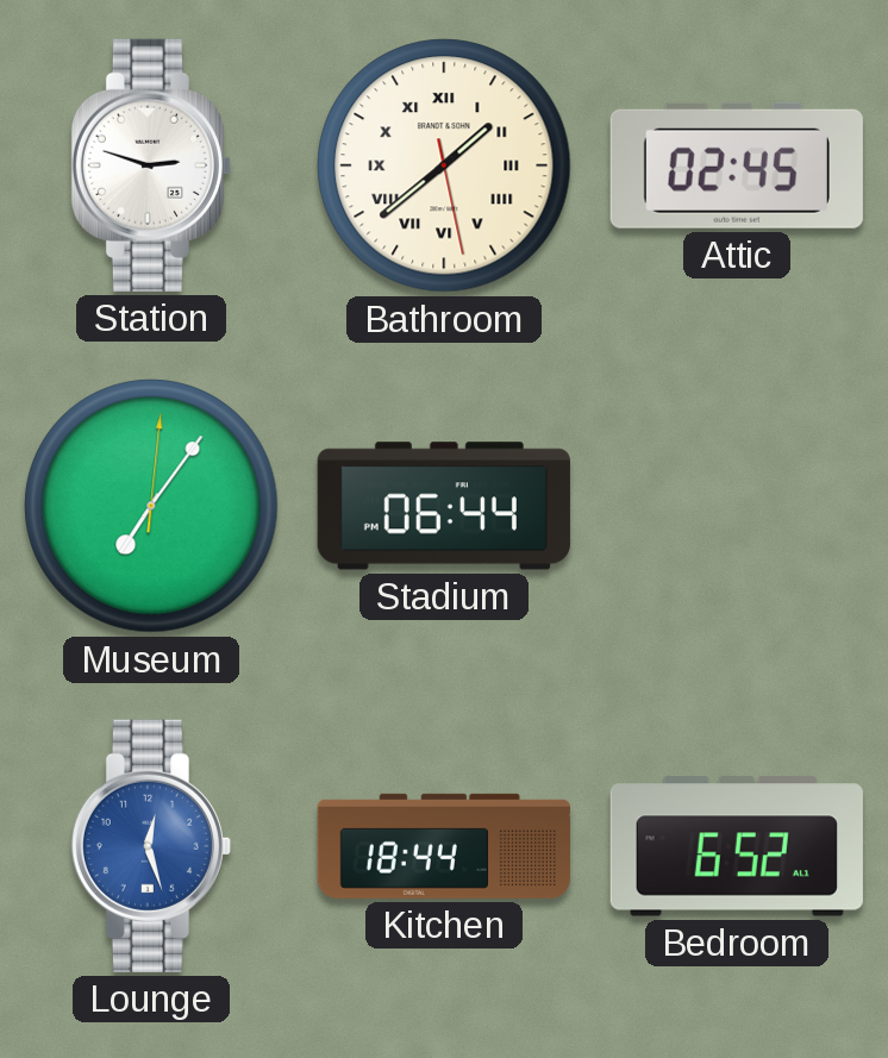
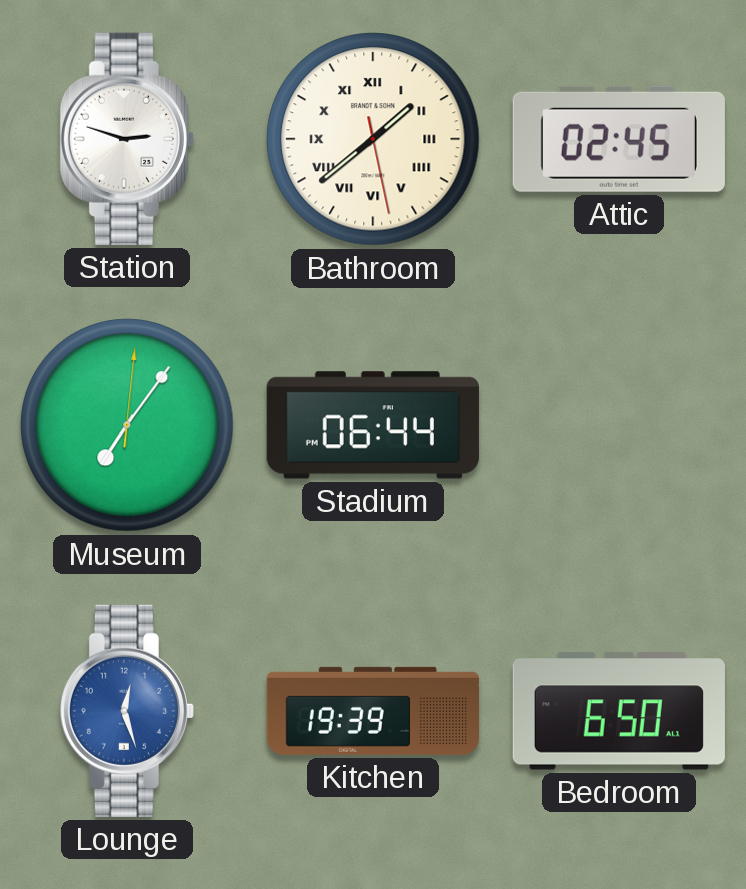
Kitchen: 18:44 -> 19:39 (373, 711)
Bedroom: 6:52 -> 6:50 (619, 711)
